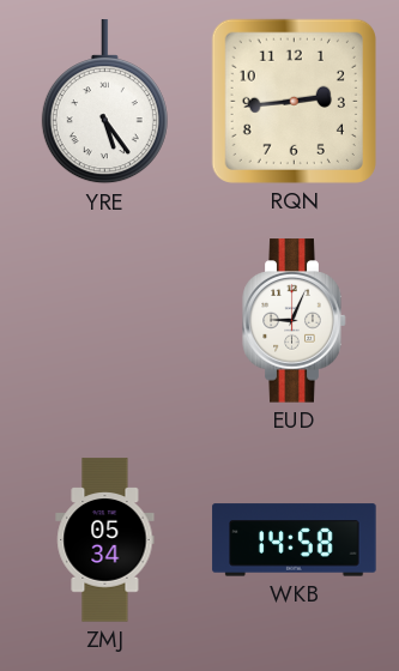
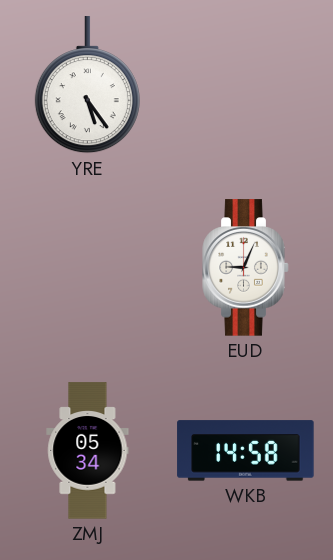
RQN: 2:44 -> none (294, 101)
